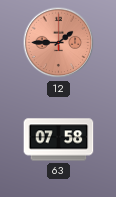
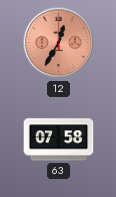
12: 1:45 -> 12:35 (59, 43)
